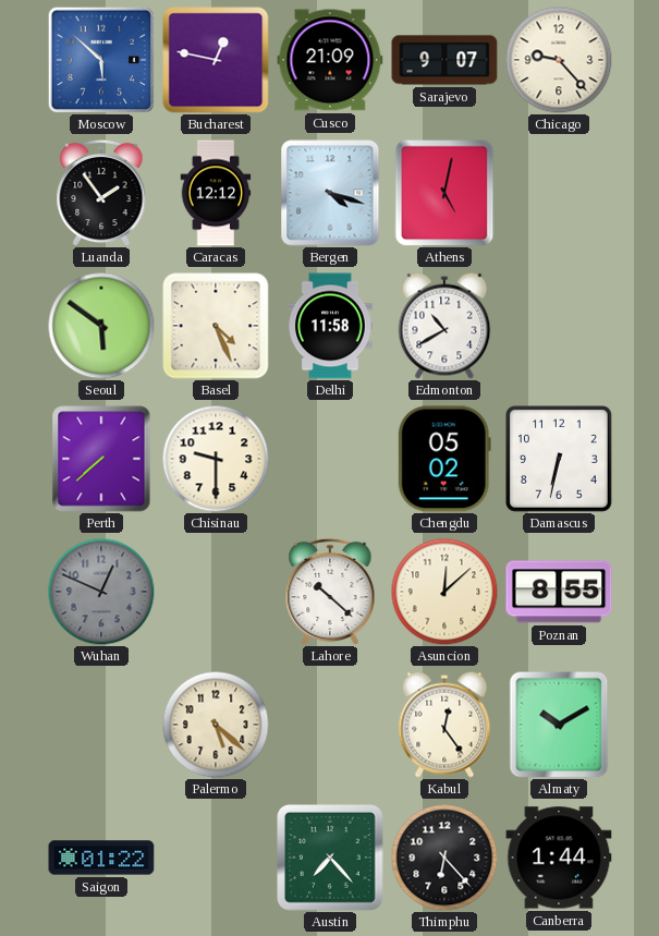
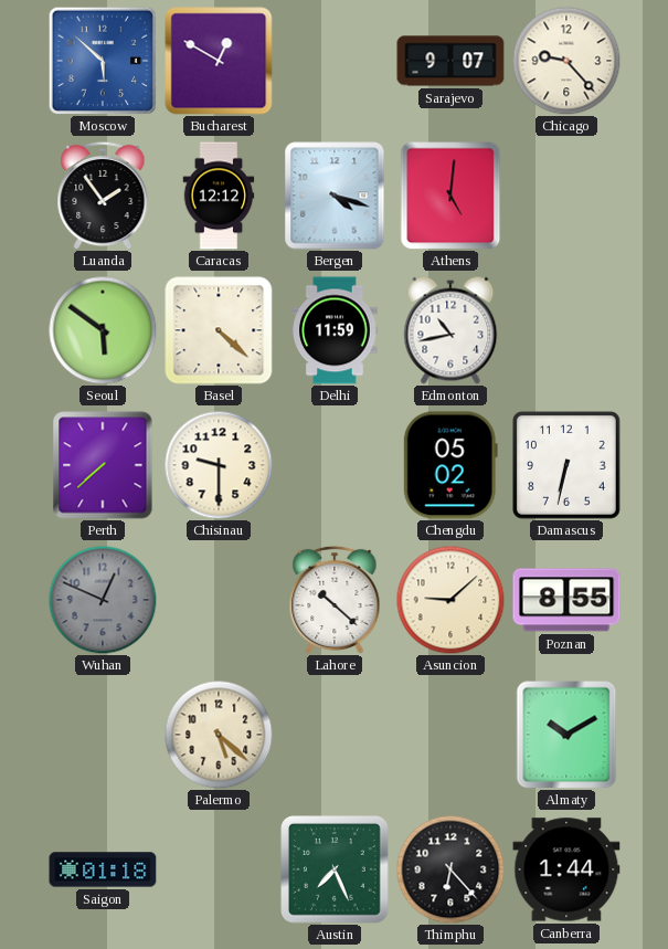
Bucharest: 12:47 -> 12:50 (219, 61)
Cusco: 21:09 -> none (330, 60)
Athens: 5:02 -> 5:01 (450, 196)
Basel: 4:26 -> 4:22 (219, 330)
Delhi: 11:58 -> 11:59 (335, 330)
Edmonton: 10:40 -> 10:43 (450, 330)
Asuncion: 12:08 -> 9:08 (450, 600)
Kabul: 12:24 -> none (444, 725)
Saigon: 01:22 -> 01:18 (103, 869)
Austin: 7:23 -> 7:26 (336, 871)
